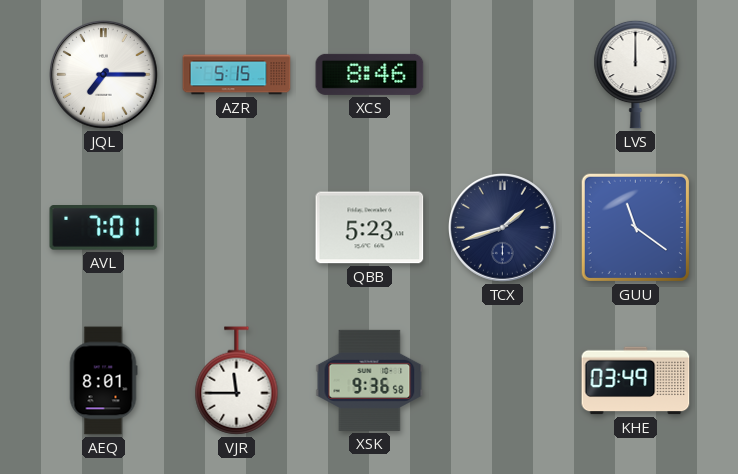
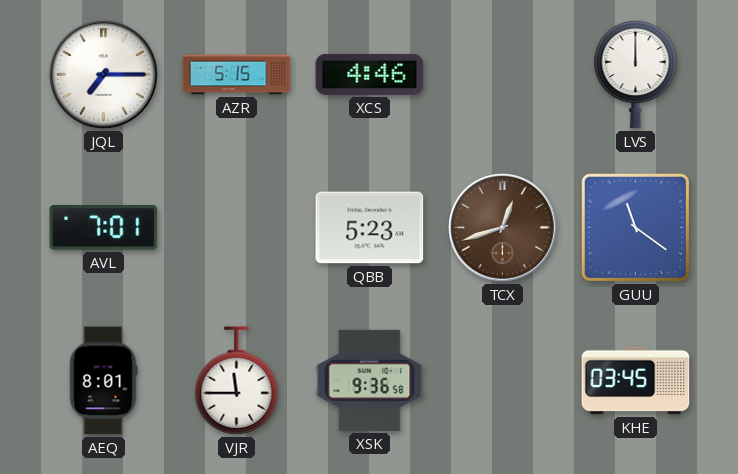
XCS: 8:46 -> 4:46 (370, 74)
TCX: 1:42 -> 12:42 (503, 228)
TCX dial: navy -> brown (503, 228)
KHE: 03:49 -> 03:45 (636, 381)
